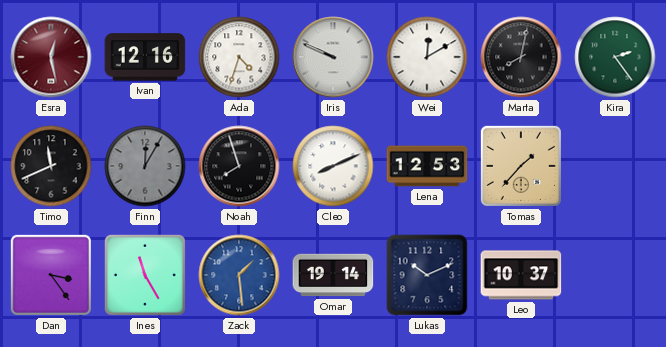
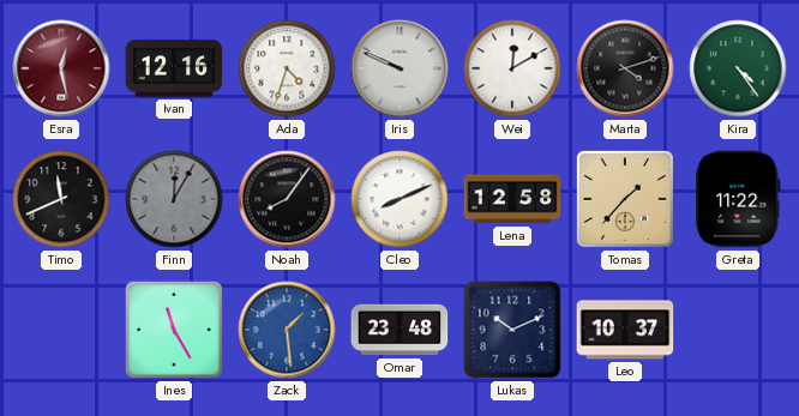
Marta: 8:02 -> 4:12 (625, 68)
Kira: 2:24 -> 4:24 (738, 68)
Noah: 7:57 -> 8:06 (287, 199)
Lena: 12:53 -> 12:58 (512, 199)
Greta: none -> 11:22 (738, 199)
Dan: 3:24 -> none (51, 275)
Omar: 19:14 -> 23:48 (400, 330)
